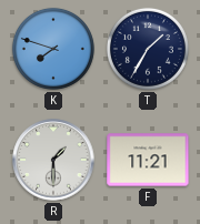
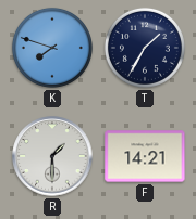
F: 11:21 -> 14:21 (145, 156)
